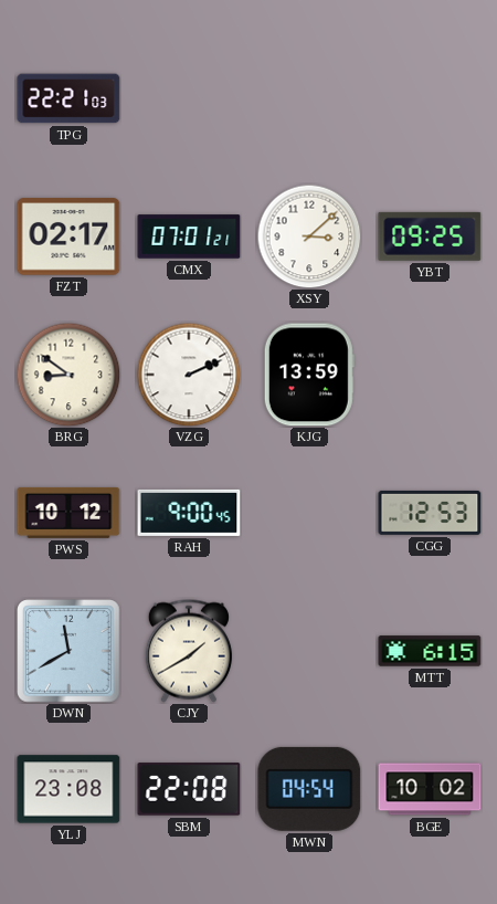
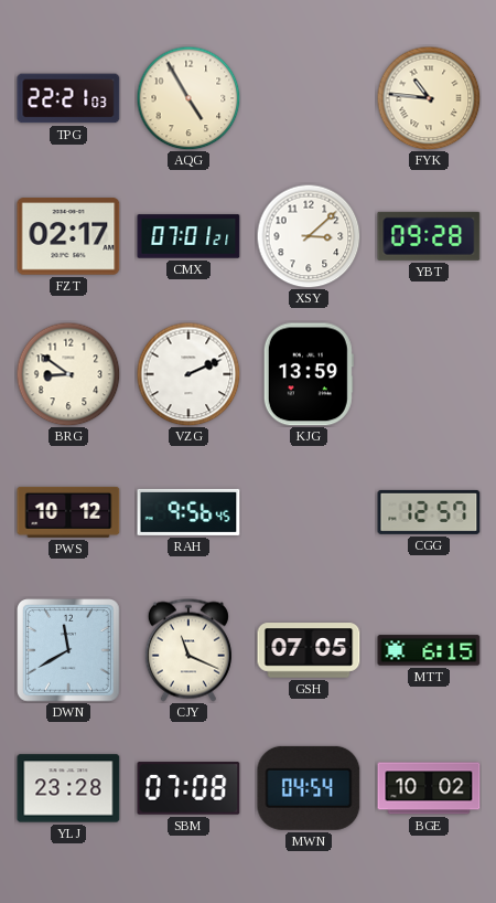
AQG: none -> 4:55 (188, 98)
FYK: none -> 10:46 (429, 98)
YBT: 09:25 -> 09:28 (429, 236)
RAH: 9:00 -> 9:56 (188, 512)
CGG: 12:53 -> 12:57 (429, 512)
CJY: 1:40 -> 11:19 (188, 650)
GSH: none -> 07:05 (309, 650)
YLJ: 23:08 -> 23:28 (68, 788)
SBM: 22:08 -> 07:08 (188, 788)
